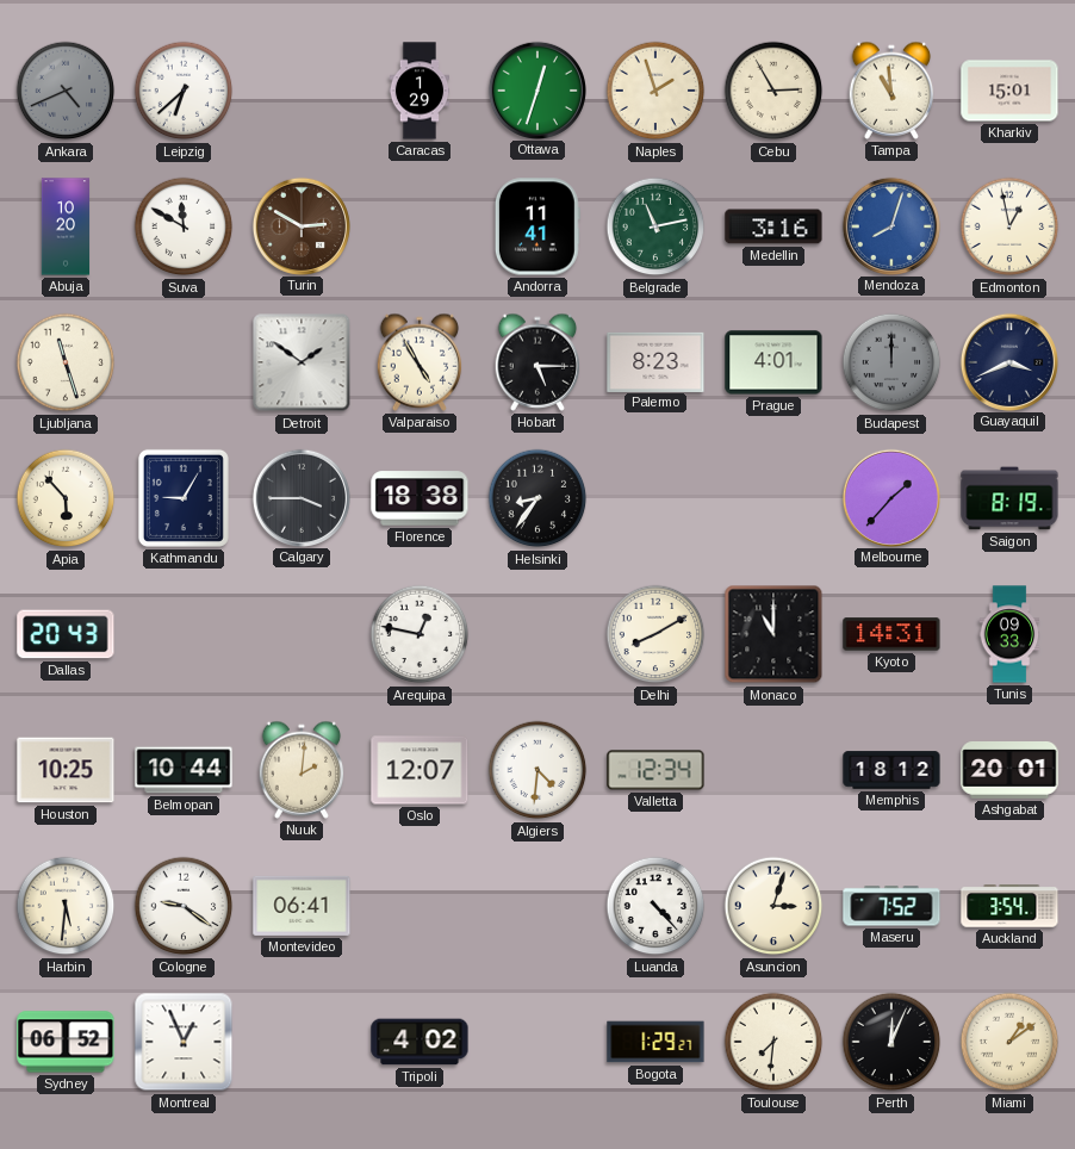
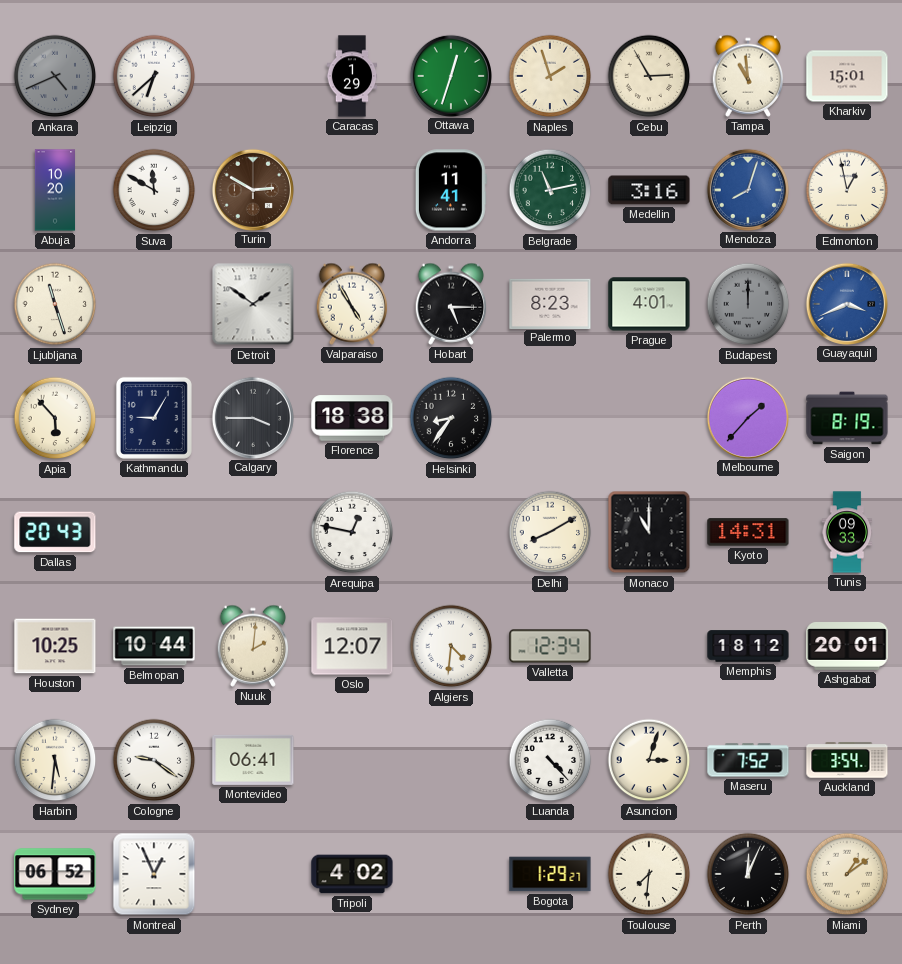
Guayaquil dial: navy -> blue (846, 303)
